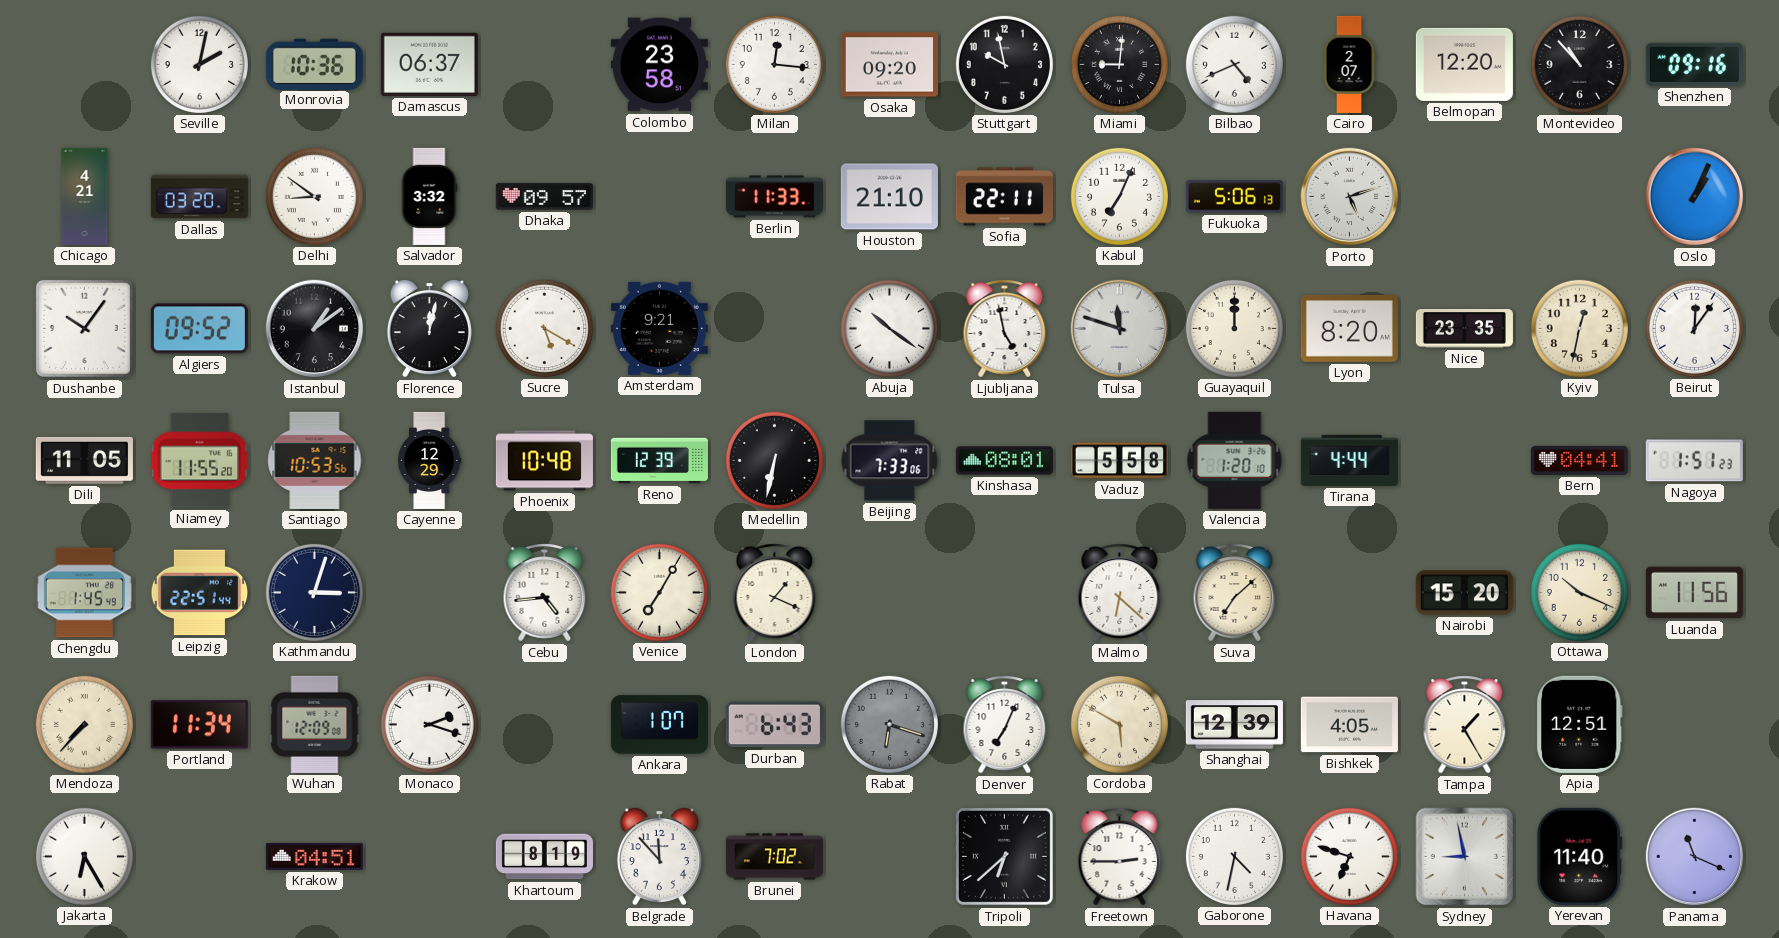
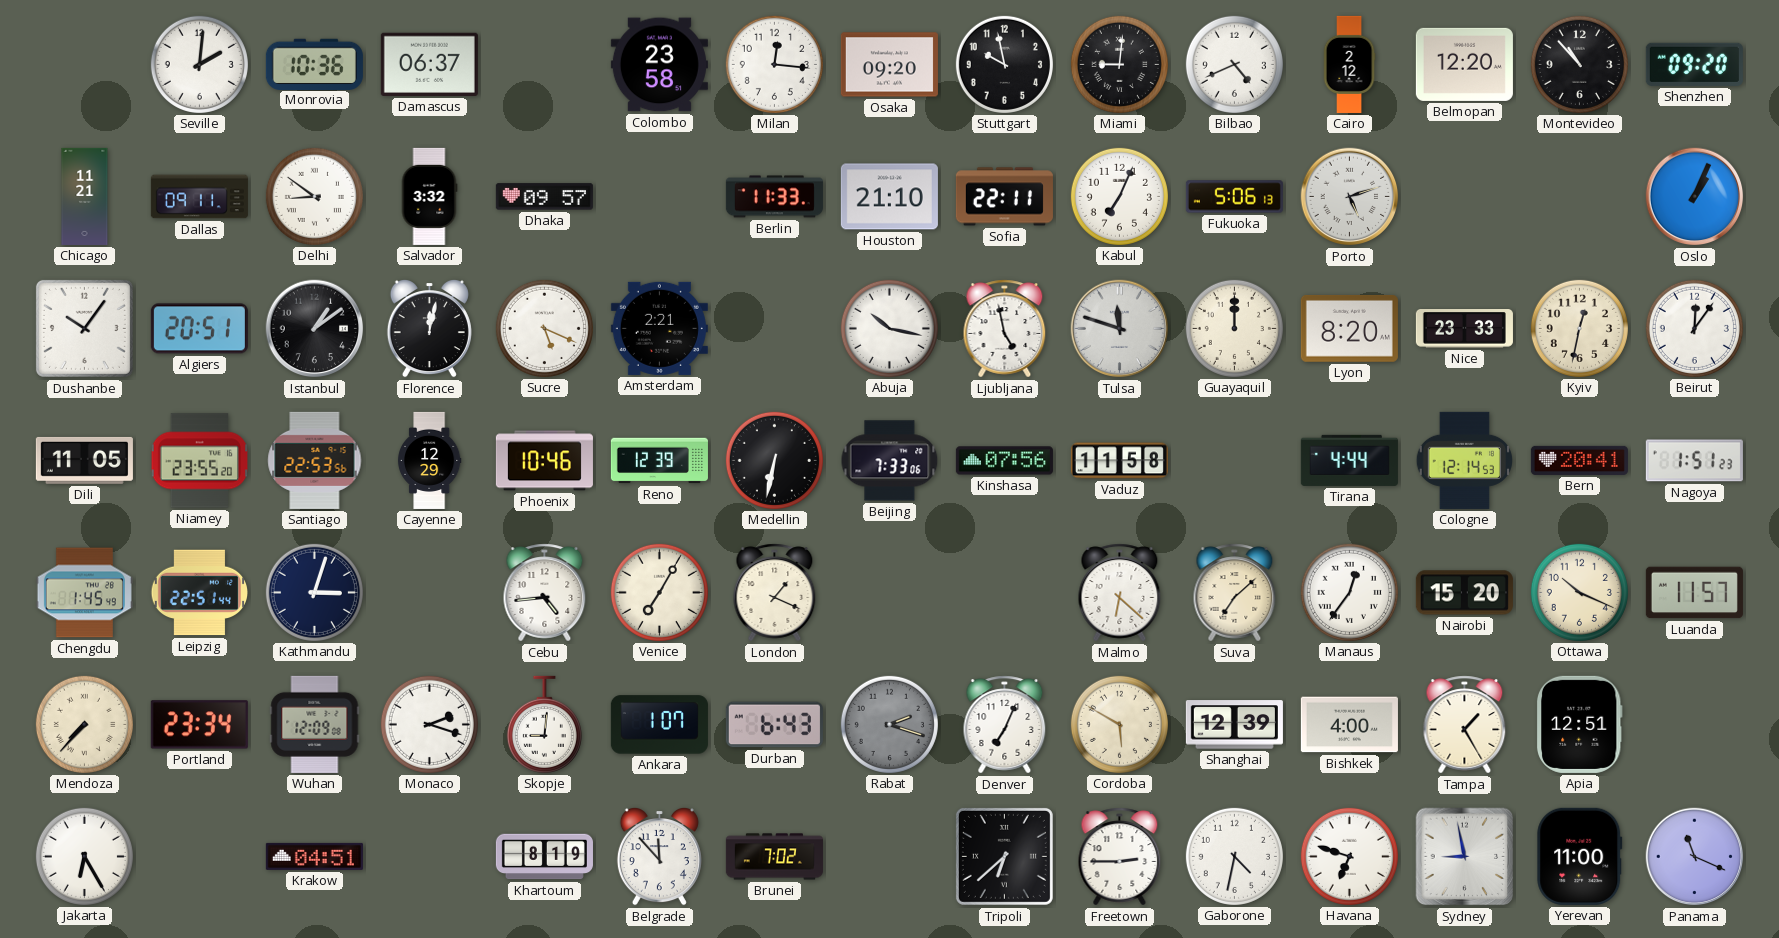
Seville: 2:02 -> 2:01 (199, 64)
Cairo: 2:07 -> 2:12 (1349, 64)
Shenzhen: 09:16 -> 09:20 (1694, 64)
Chicago: 4:21 -> 11:21 (85, 196)
Dallas: 03:20 -> 09:11 (199, 197)
Algiers: 09:52 -> 20:51 (199, 329)
Sucre: 5:20 -> 5:19 (544, 328)
Amsterdam: 9:21 -> 2:21 (659, 328)
Abuja: 10:21 -> 10:17 (889, 328)
Nice: 23:35 -> 23:33 (1464, 329)
Niamey: 11:55 -> 23:55 (200, 461)
Santiago: 10:53 -> 22:53 (315, 460)
Phoenix: 10:48 -> 10:46 (544, 461)
Kinshasa: 08:01 -> 07:56 (1004, 461)
Vaduz: 5:58 -> 11:58 (1119, 461)
Valencia: 1:20 -> none (1235, 460)
Cologne: none -> 12:14 (1464, 460)
Bern: 04:41 -> 20:41 (1579, 460)
Manaus: none -> 12:36 (1349, 592)
Luanda: 11:56 -> 11:57 (1694, 593)
Portland: 11:34 -> 23:34 (199, 725)
Skopje: none -> 9:01 (544, 724)
Rabat: 6:18 -> 2:18 (889, 724)
Bishkek: 4:05 -> 4:00 (1349, 725)
Yerevan: 11:40 -> 11:00 (1580, 856)
